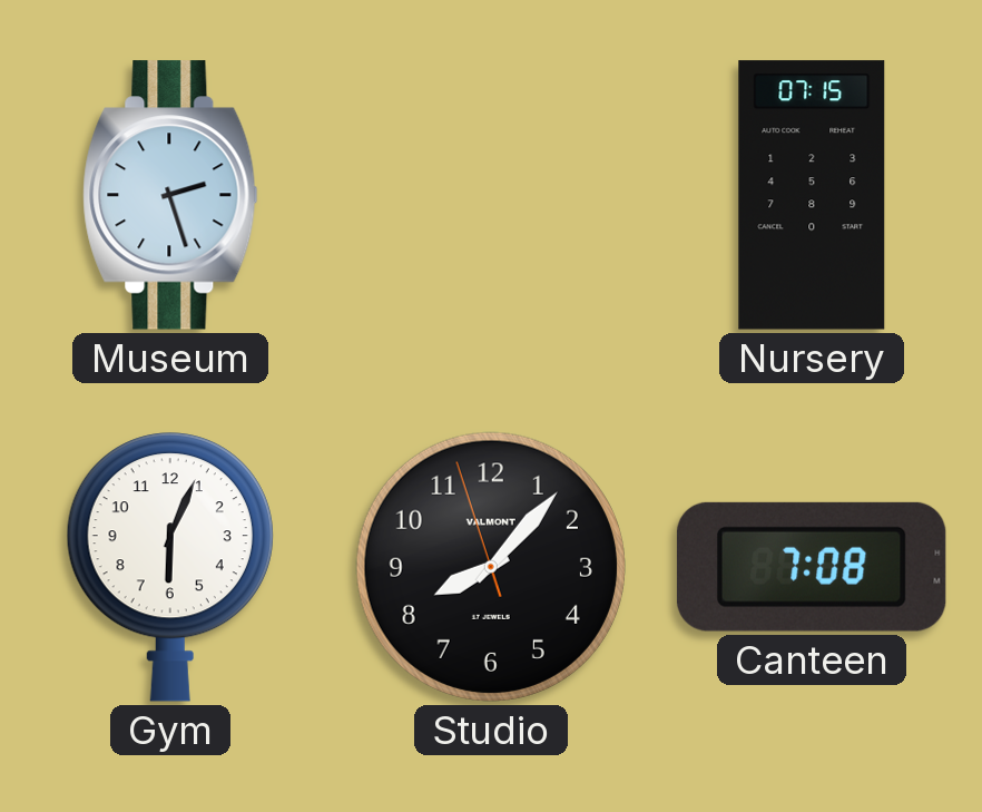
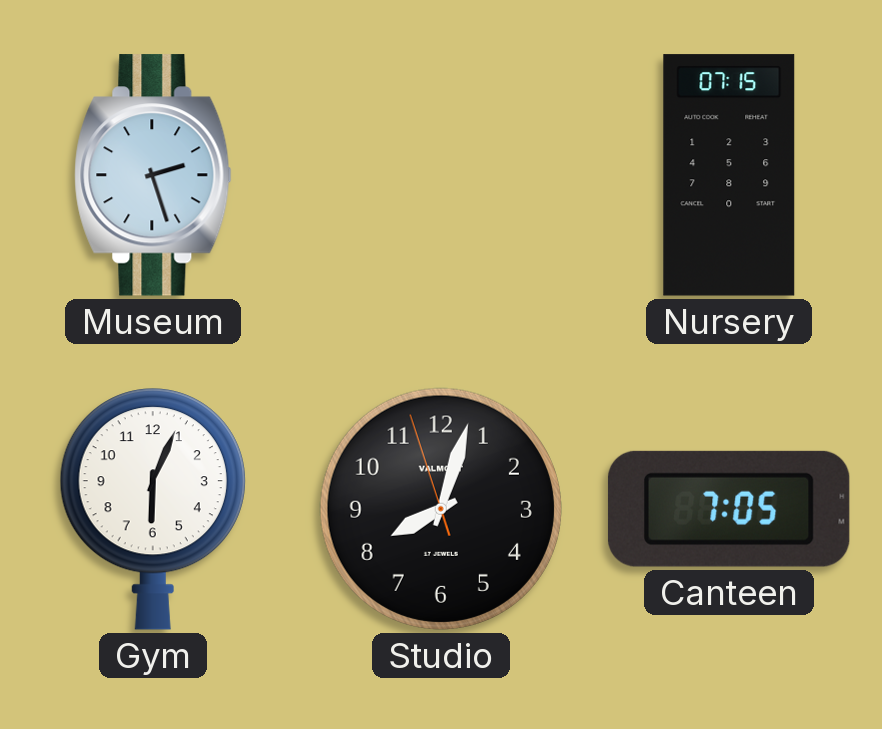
Studio: 8:06 -> 8:02 (441, 509)
Canteen: 7:08 -> 7:05 (729, 509)
